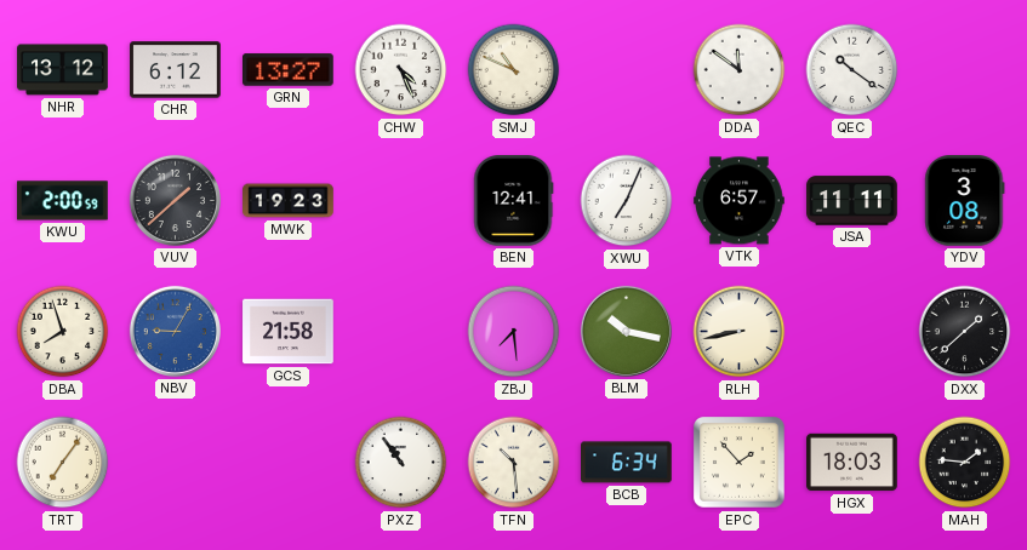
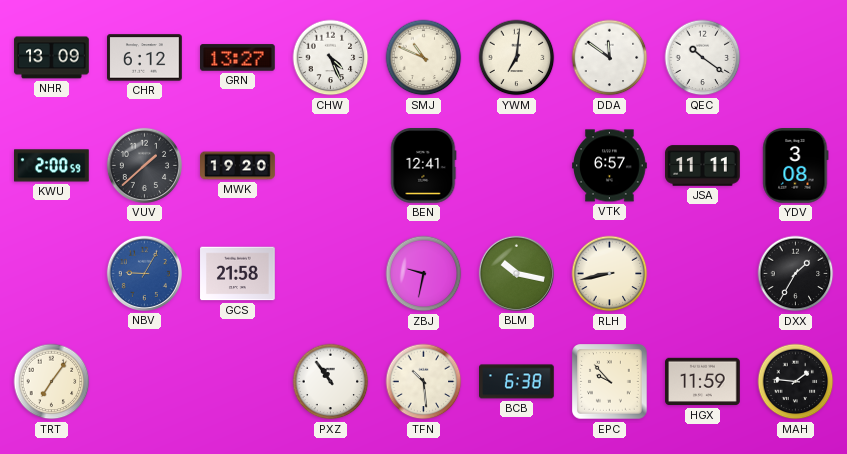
NHR: 13:12 -> 13:09 (52, 58)
YWM: none -> 7:01 (517, 58)
MWK: 19:23 -> 19:20 (238, 166)
XWU: 7:04 -> none (627, 201)
DBA: 7:57 -> none (63, 332)
ZBJ: 7:29 -> 9:32 (424, 274)
DXX: 1:38 -> 1:35 (796, 274)
BCB: 6:34 -> 6:38 (517, 382)
EPC: 1:53 -> 9:53 (610, 382)
HGX: 18:03 -> 11:59 (703, 382)
